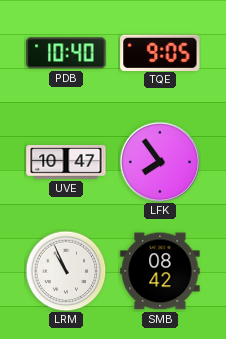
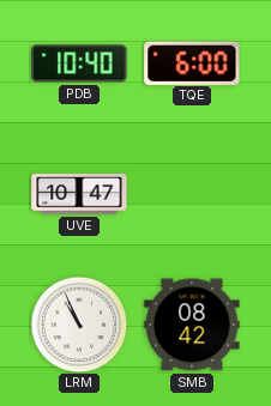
TQE: 9:05 -> 6:00 (192, 62)
LFK: 7:54 -> none (160, 162)
